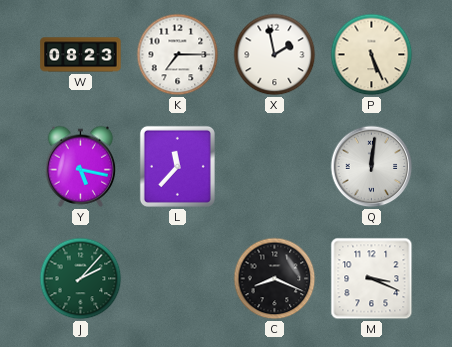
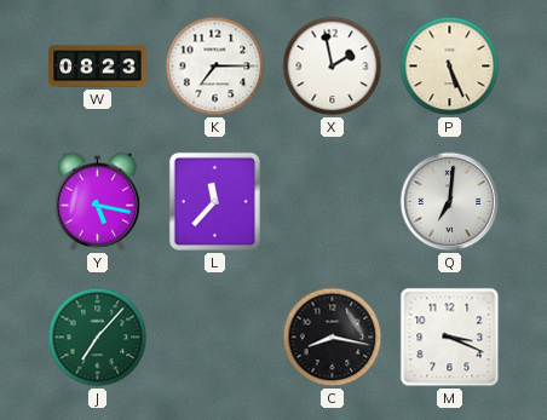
Q: 12:01 -> 7:01 (450, 202)
J: 2:07 -> 7:07 (98, 338)
C: 8:19 -> 8:17 (333, 338)
